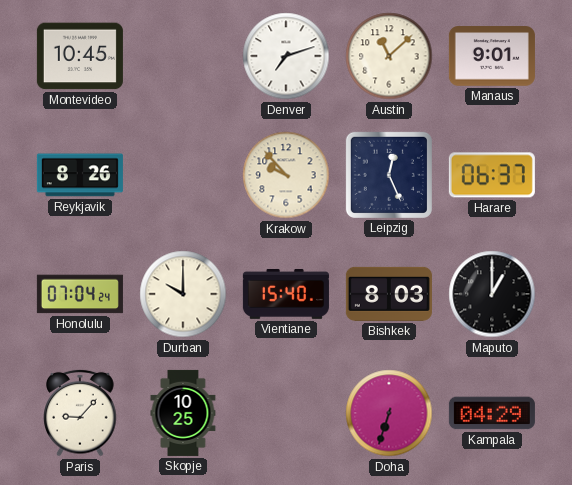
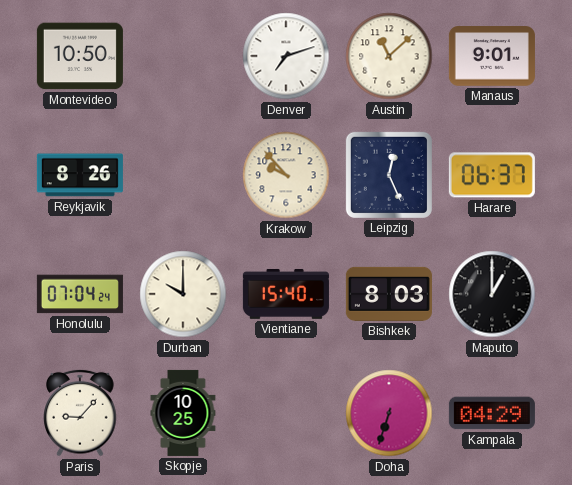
Montevideo: 10:45 -> 10:50 (80, 56)
